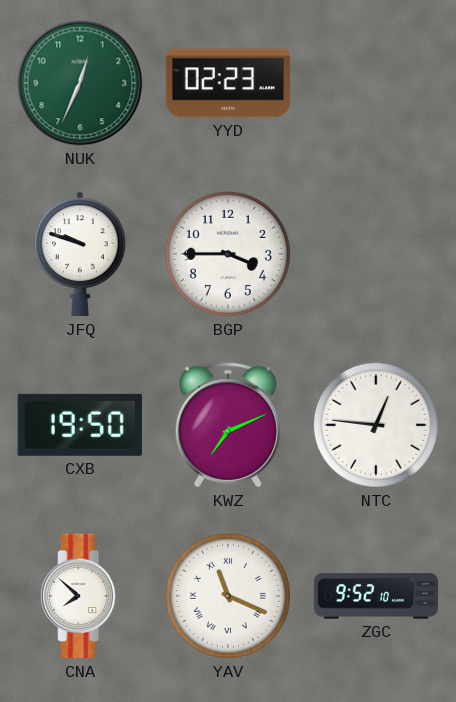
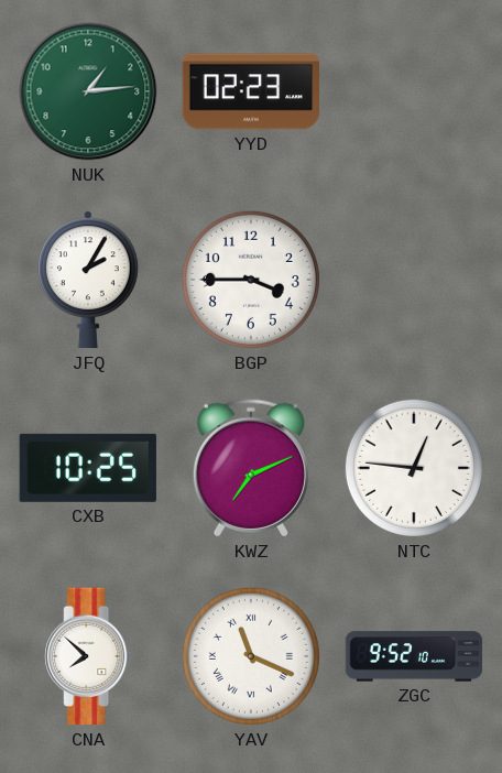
NUK: 12:34 -> 1:14 (88, 91)
JFQ: 9:48 -> 2:05 (88, 280)
CXB: 19:50 -> 10:25 (88, 468)
